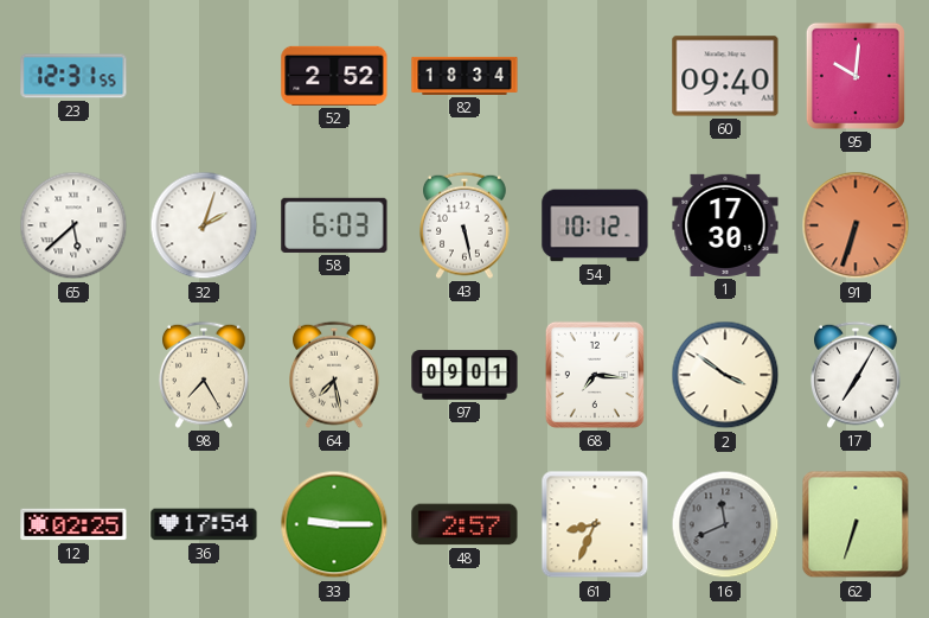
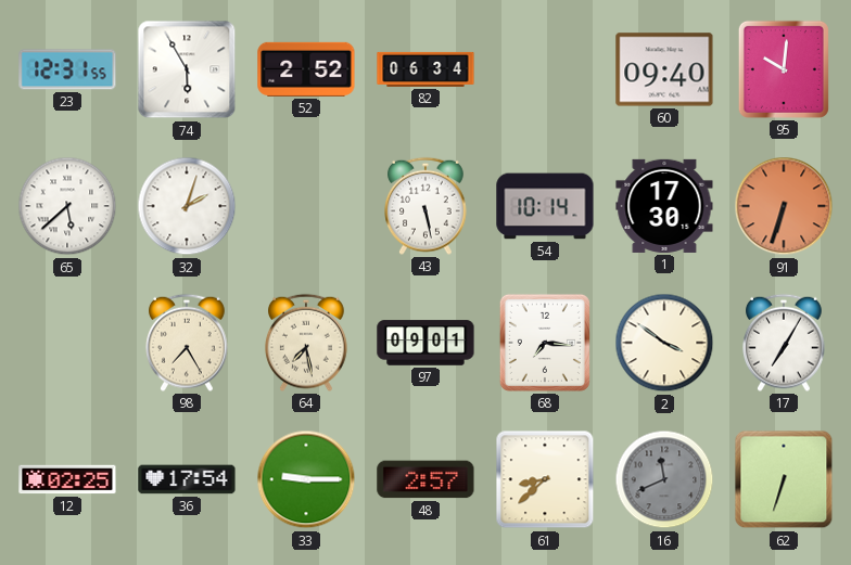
74: none -> 5:55 (187, 69)
82: 18:34 -> 06:34 (426, 69)
58: 6:03 -> none (334, 225)
54: 10:12 -> 10:14 (545, 206)
61: 8:34 -> 8:38 (545, 479)
